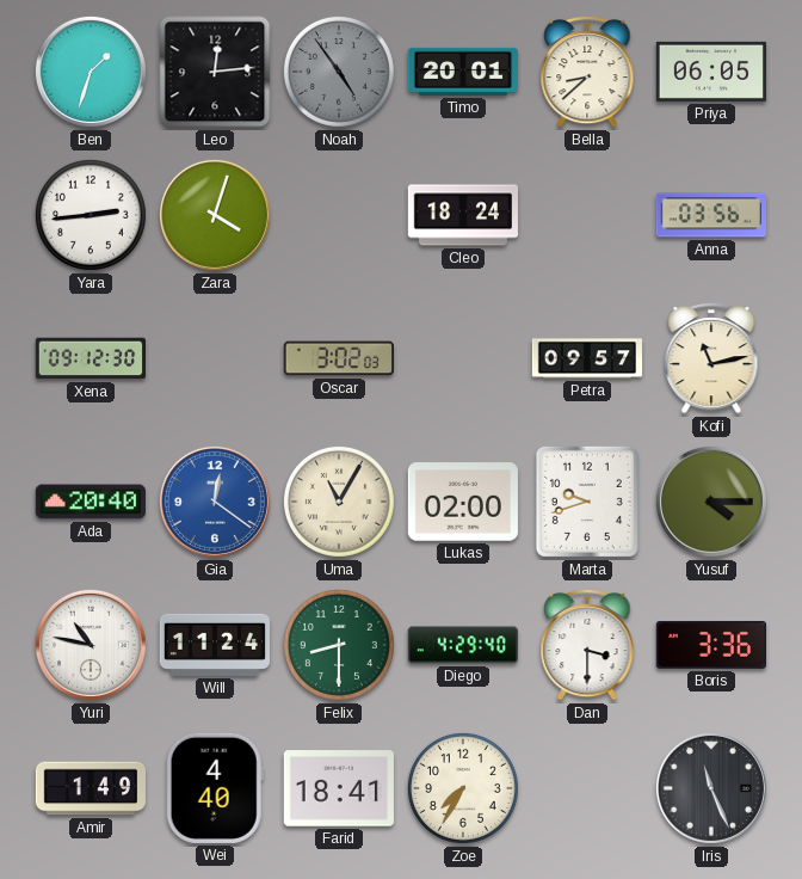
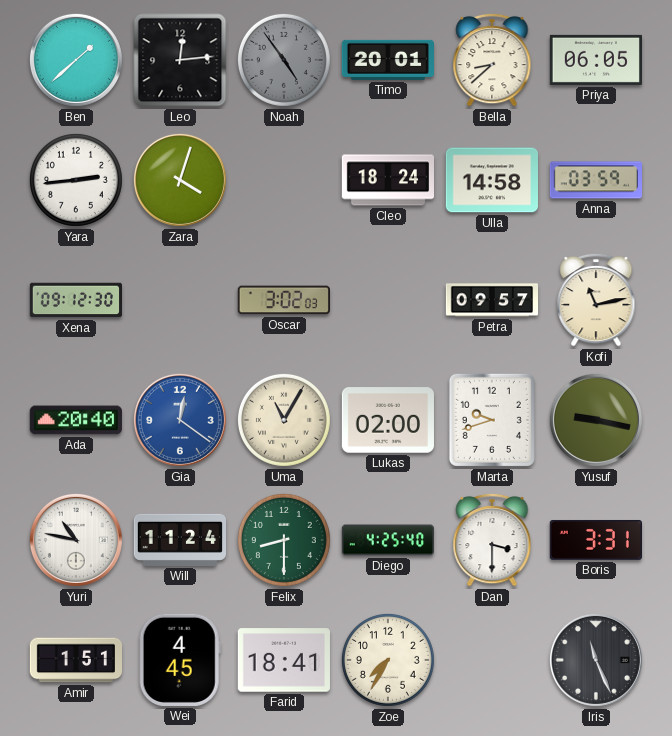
Ben: 1:33 -> 1:38 (76, 60)
Ulla: none -> 14:58 (491, 180)
Anna: 03:56 -> 03:59 (595, 180)
Yusuf: 4:15 -> 9:17 (596, 420)
Diego: 4:29 -> 4:25 (387, 540)
Boris: 3:36 -> 3:31 (596, 540)
Amir: 1:49 -> 1:51 (75, 660)
Wei: 4:40 -> 4:45 (180, 660)
